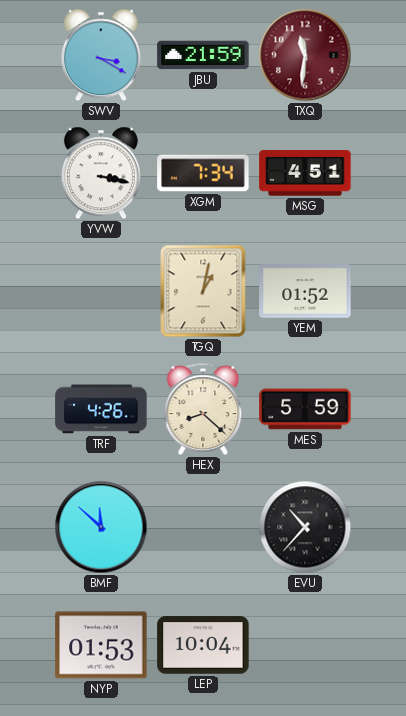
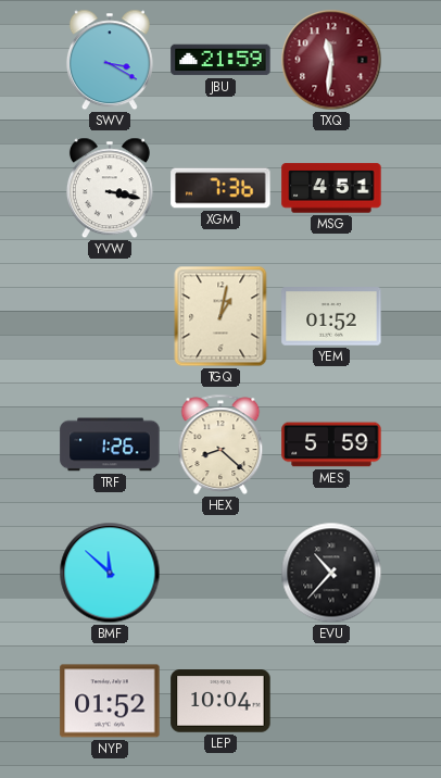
XGM: 7:34 -> 7:36 (220, 188)
TRF: 4:26 -> 1:26 (110, 444)
NYP: 01:53 -> 01:52 (110, 701)
